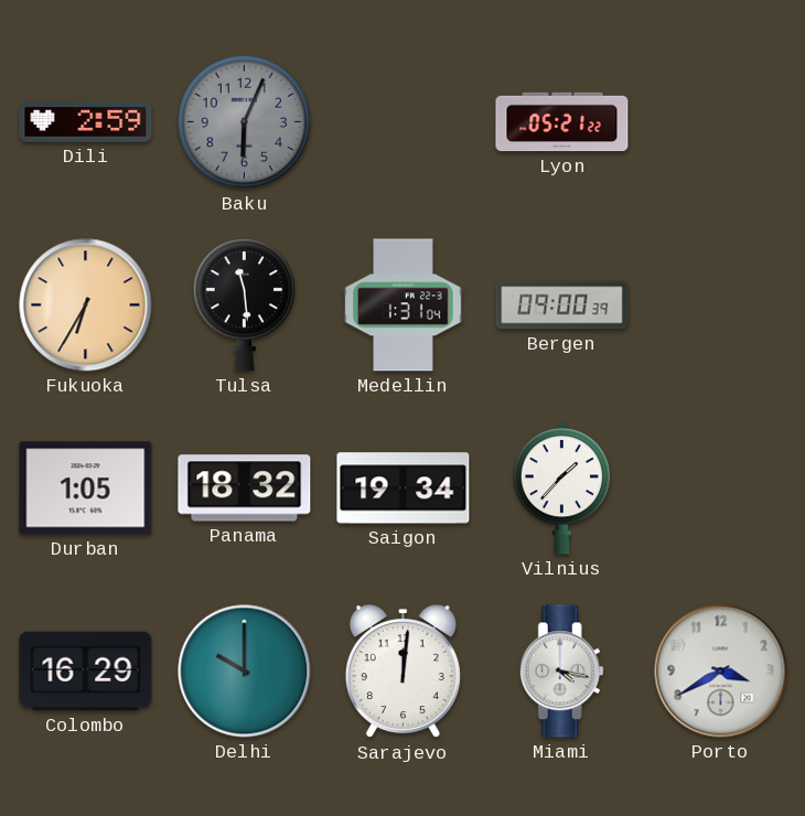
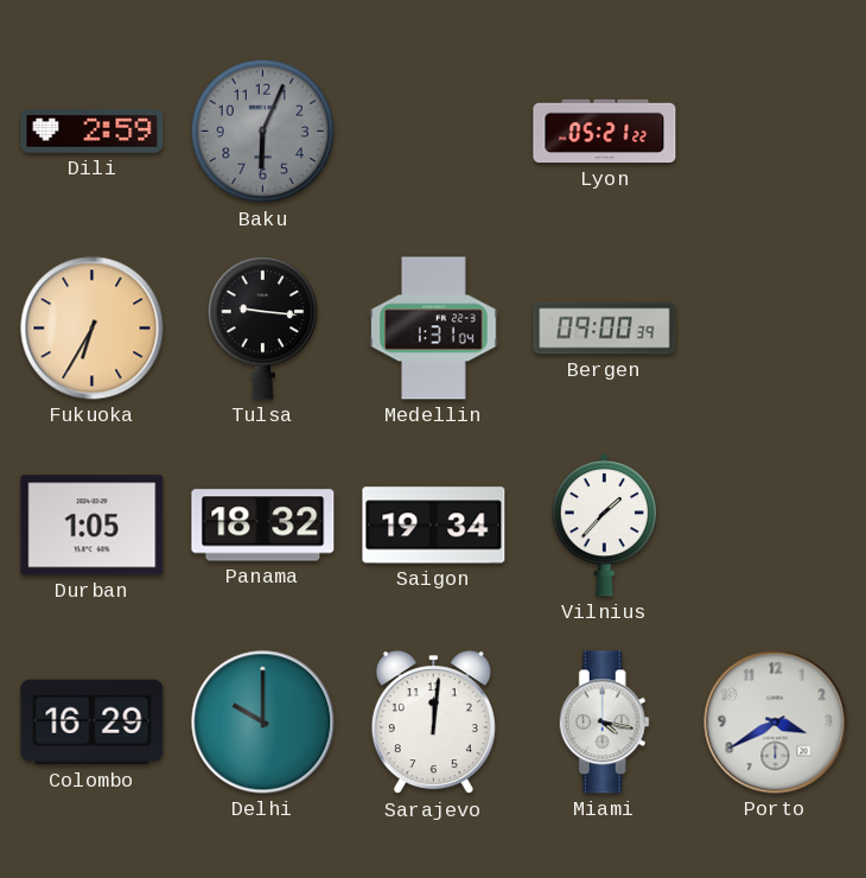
Tulsa: 11:29 -> 9:16 (263, 327)
